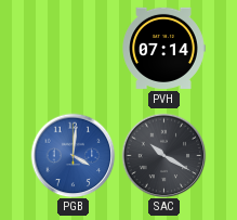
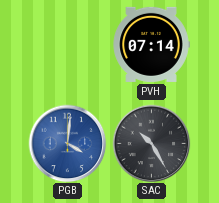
SAC: 10:20 -> 10:25 (151, 143)
